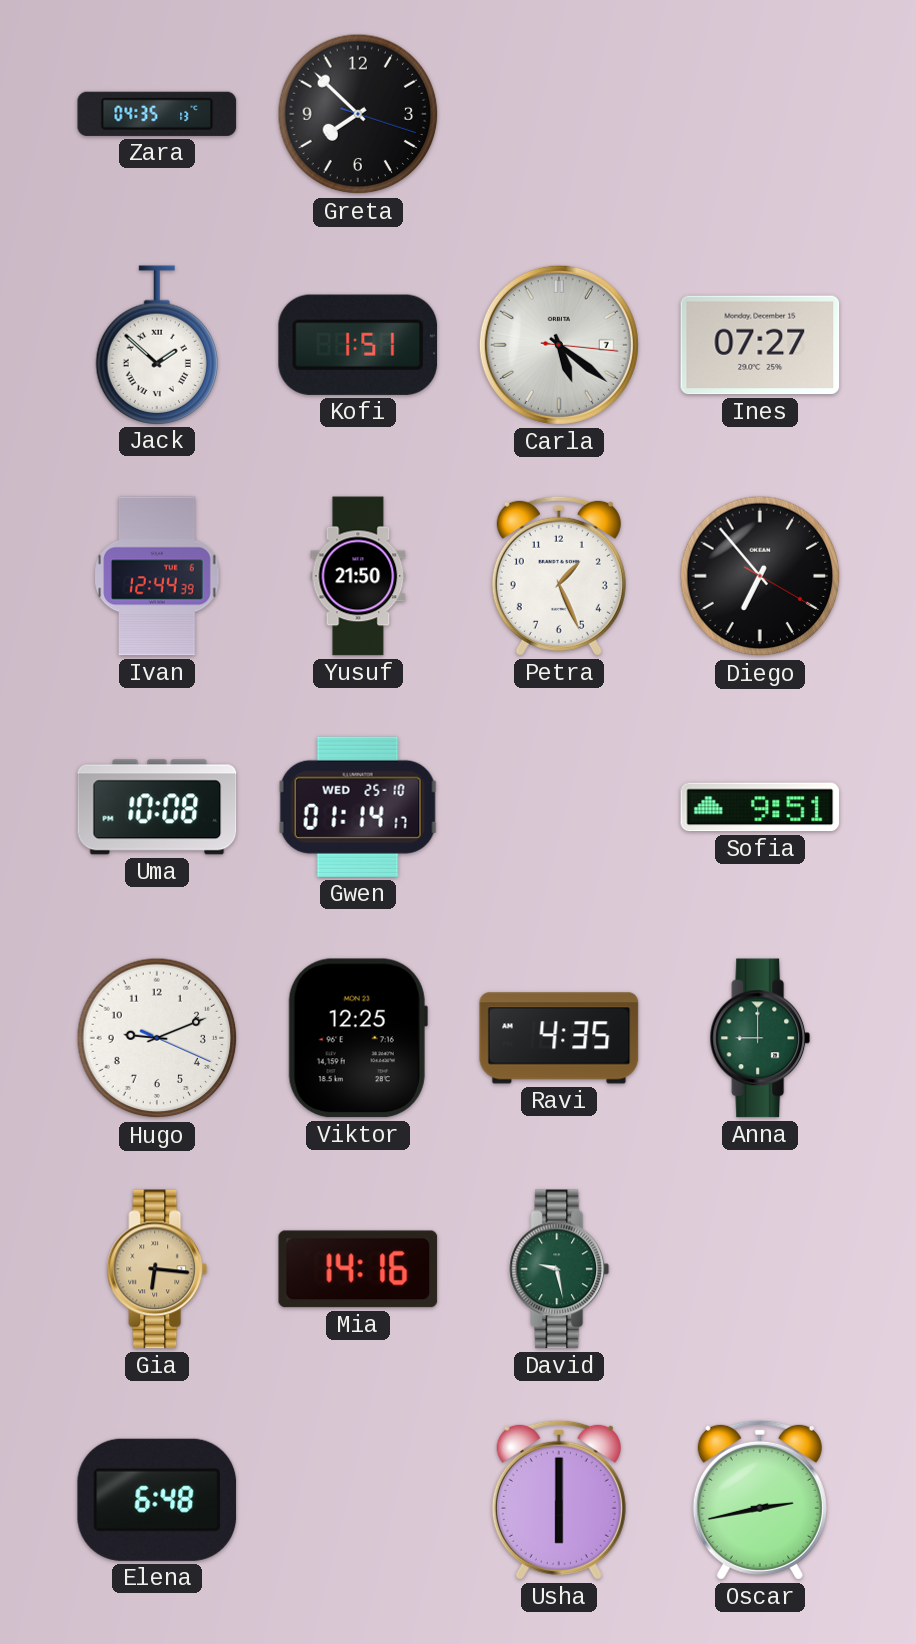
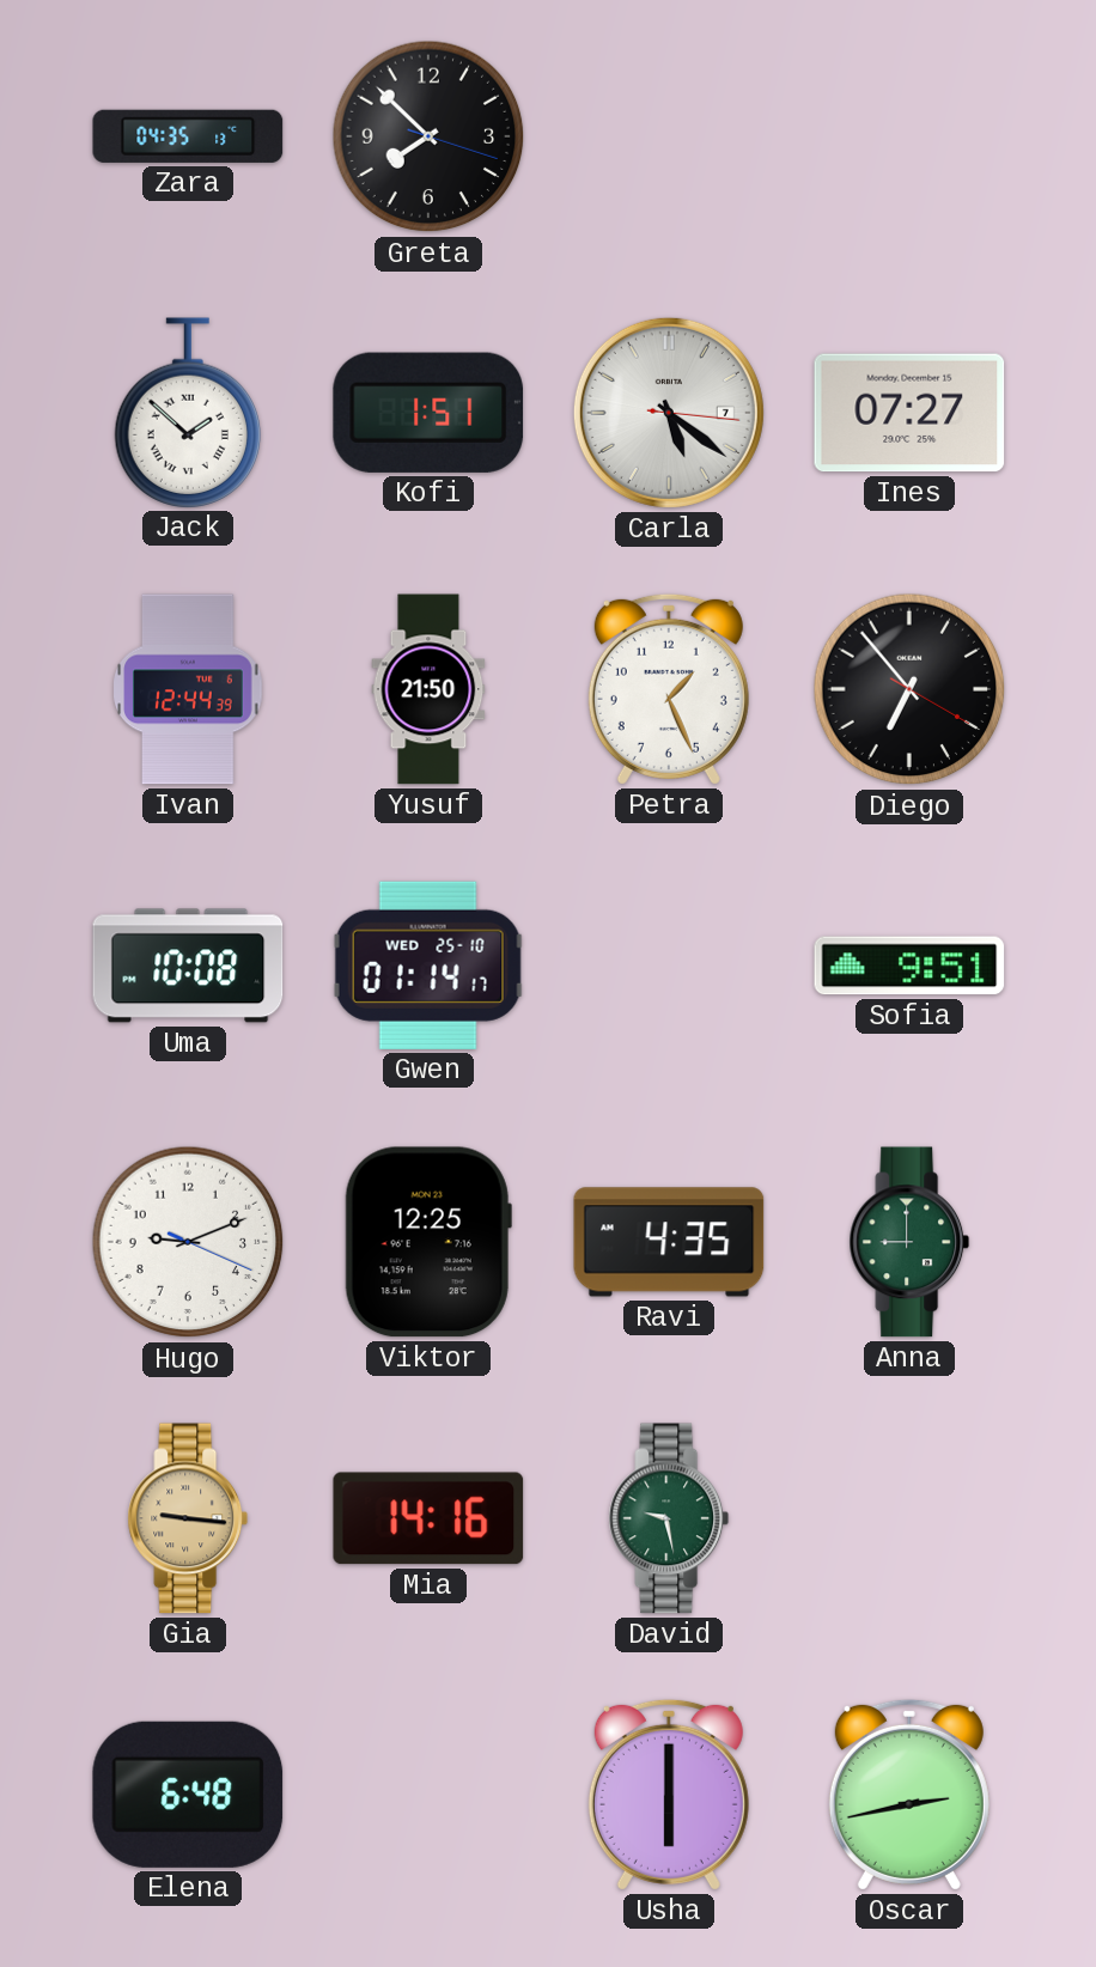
Gia: 6:16 -> 9:16 (188, 1518)
